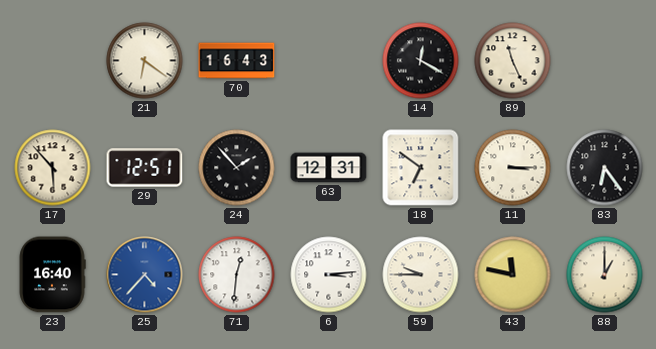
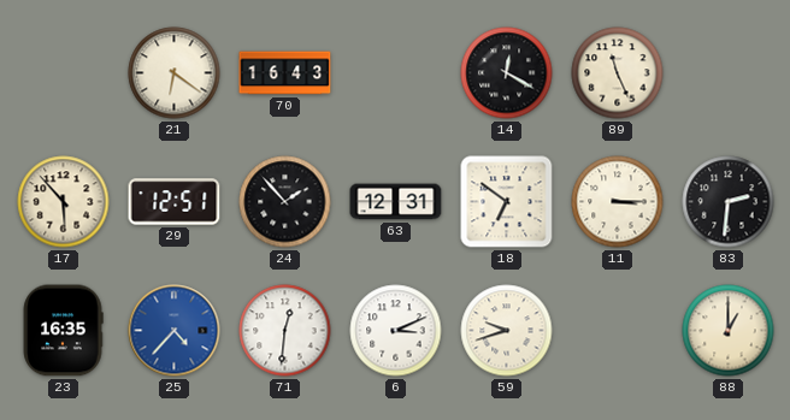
83: 6:24 -> 2:31 (729, 202)
23: 16:40 -> 16:35 (63, 331)
6: 3:14 -> 3:11 (396, 331)
59: 9:45 -> 9:42 (507, 331)
43: 11:47 -> none (513, 275)
